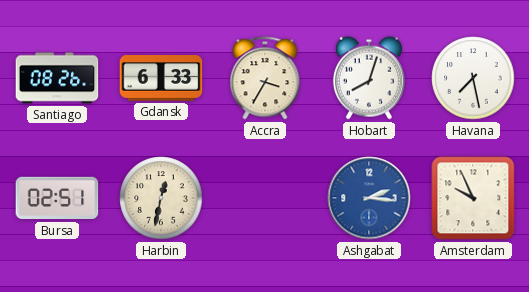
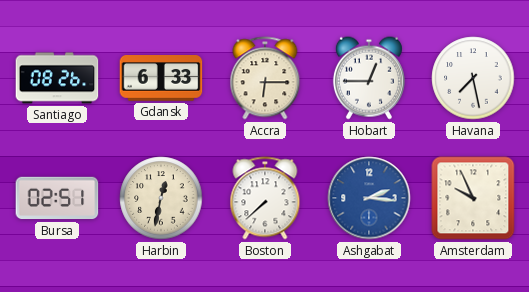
Accra: 3:35 -> 6:15 (265, 78)
Hobart: 8:03 -> 12:45 (369, 78)
Boston: none -> 7:38 (265, 198)
